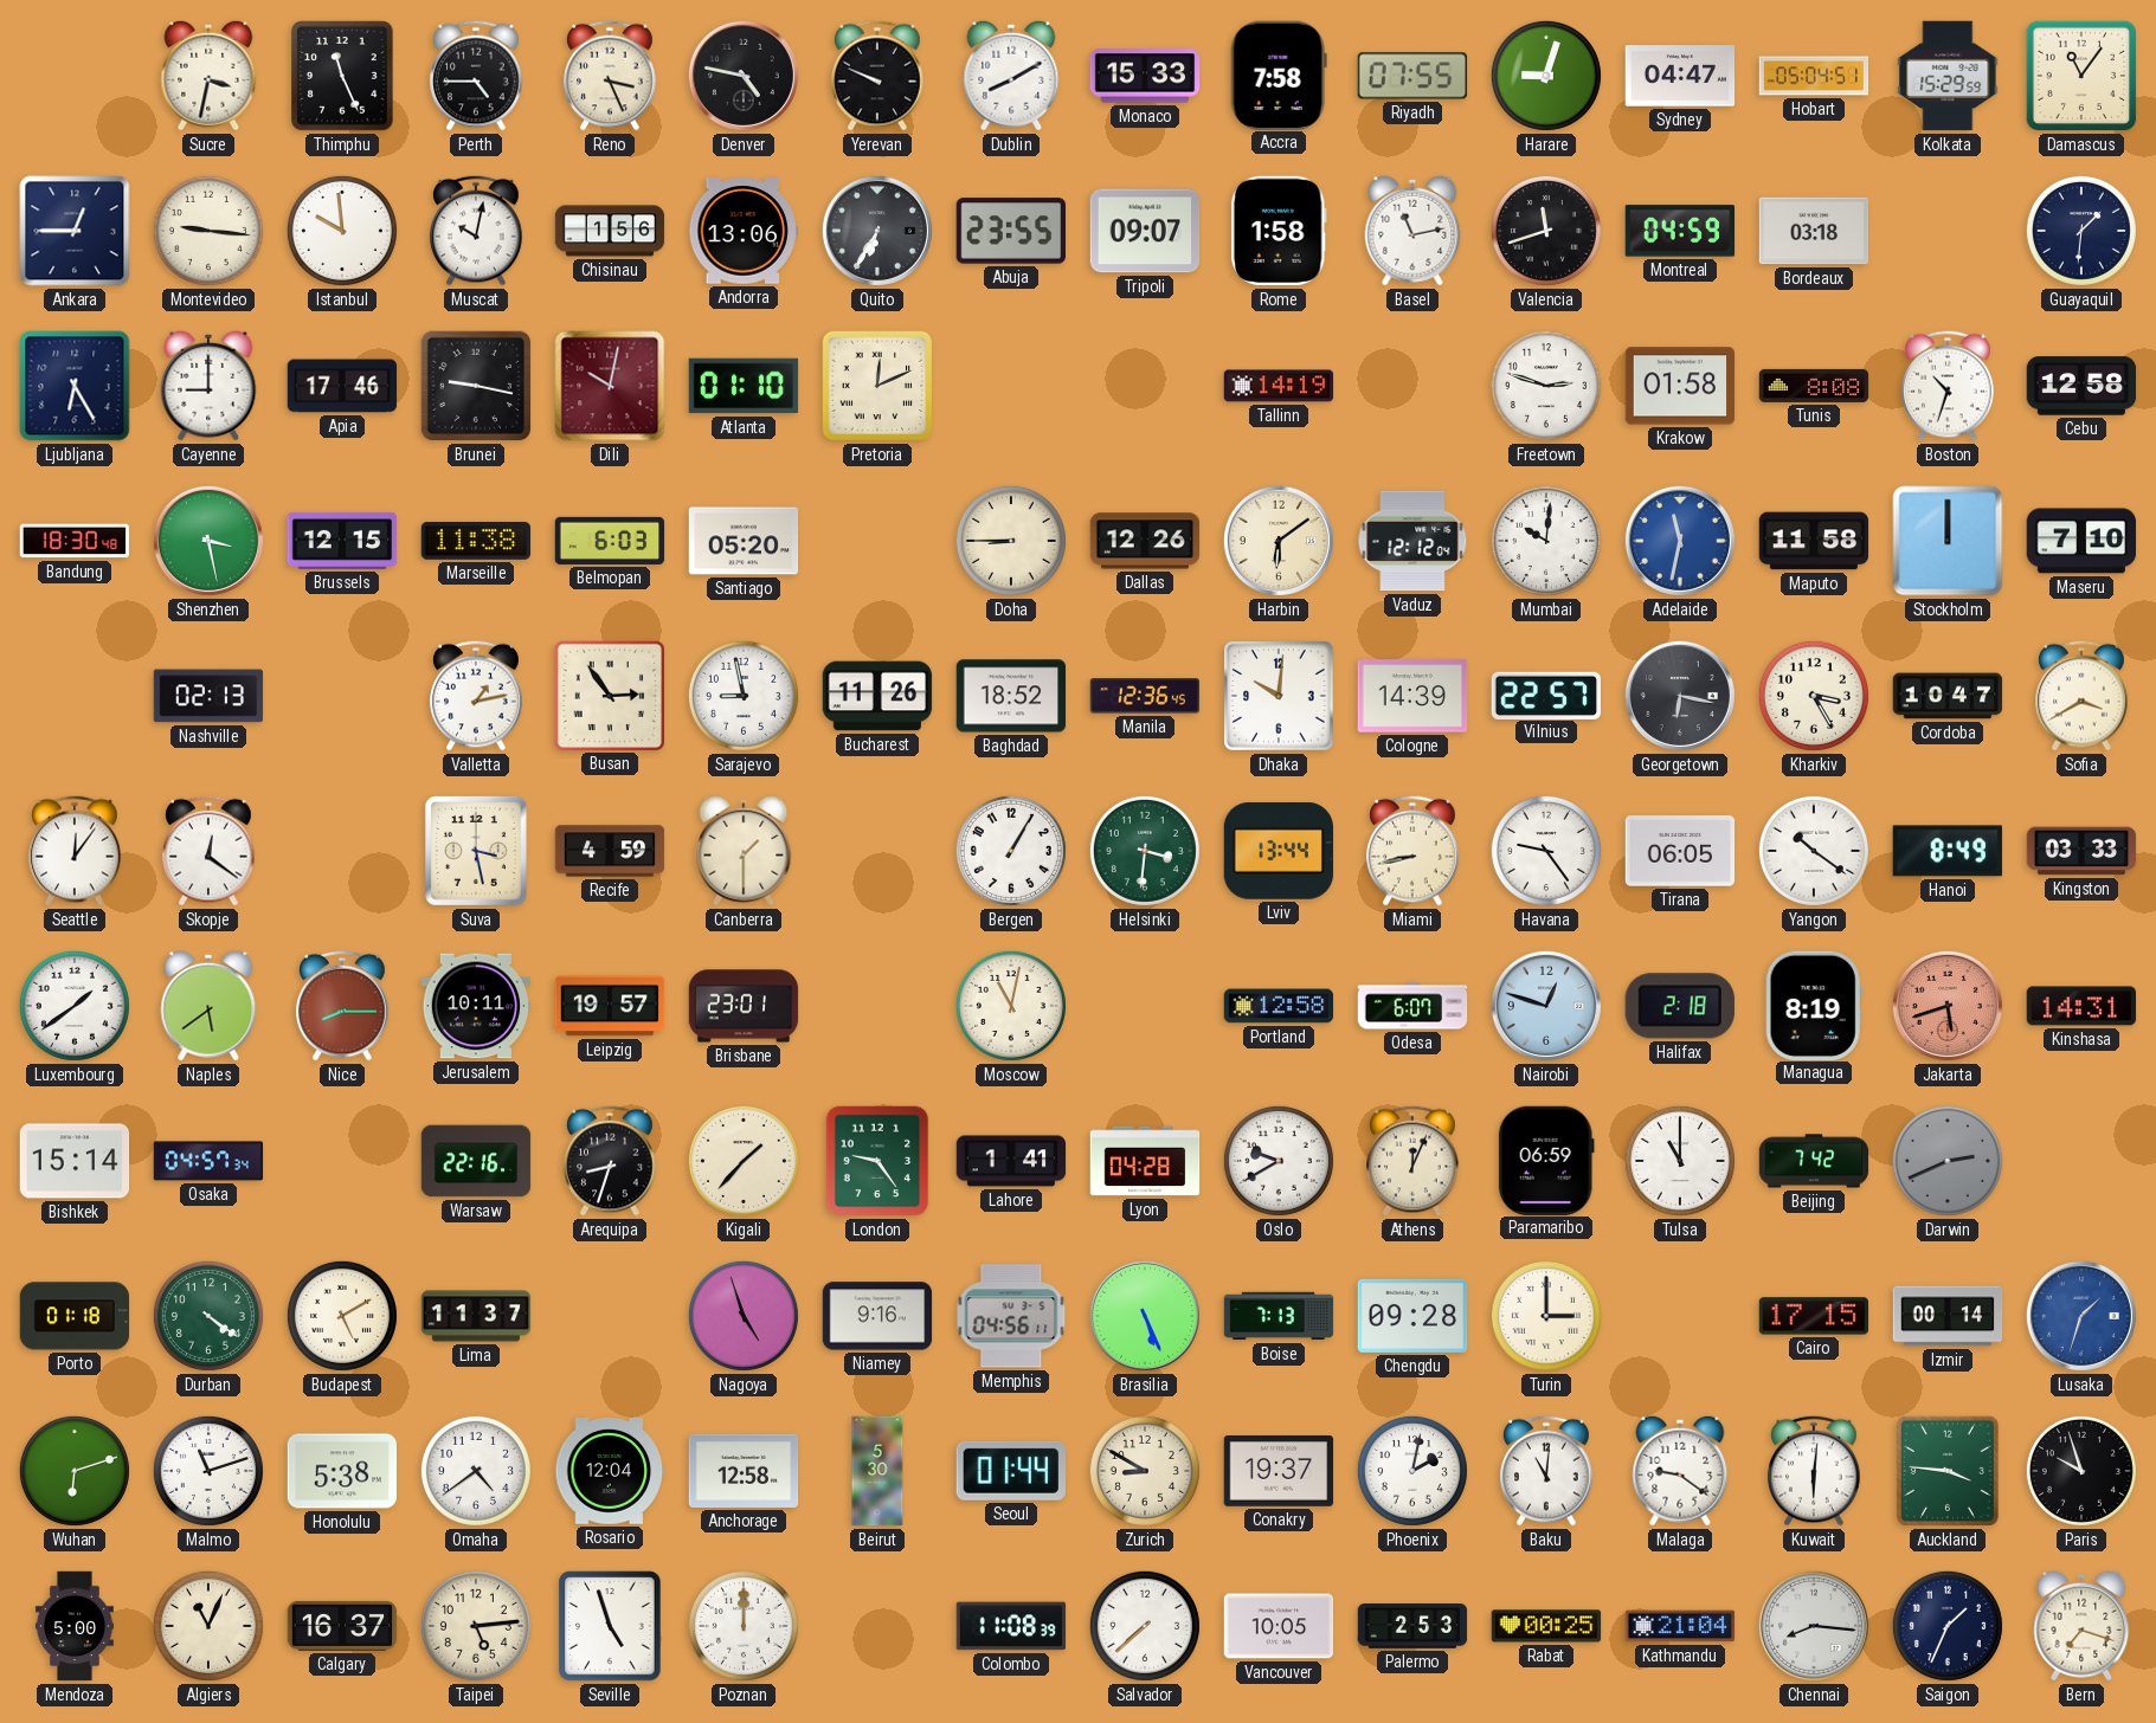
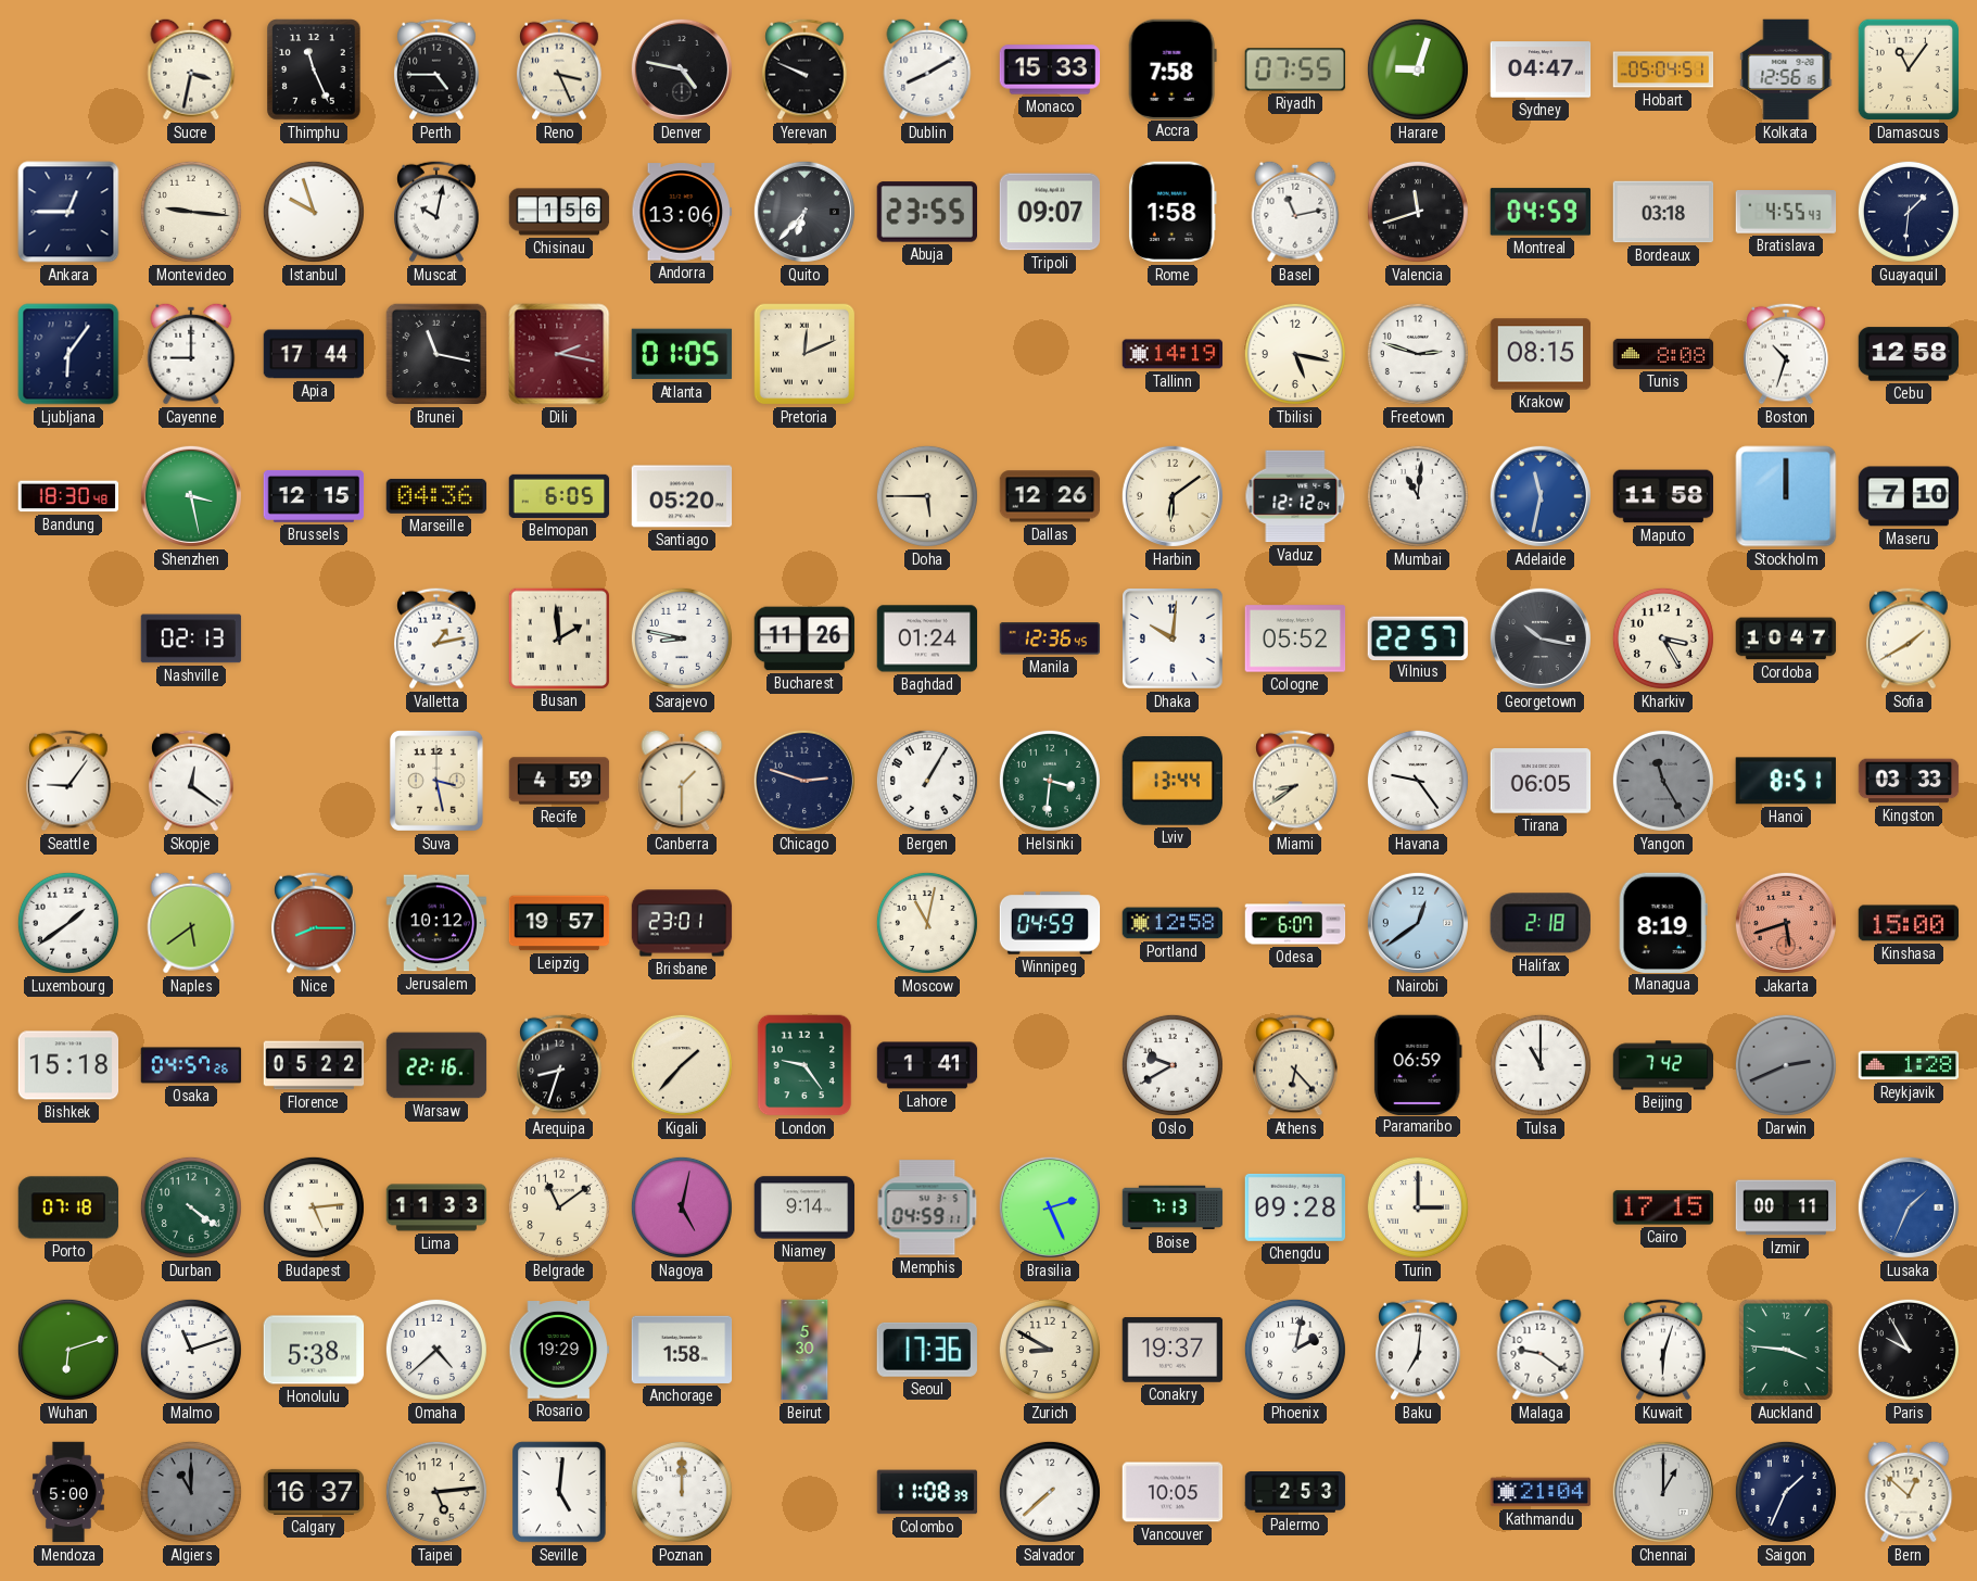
Kolkata: 15:29 -> 12:56 (1786, 69)
Istanbul: 9:59 -> 9:57 (314, 212)
Quito: 6:35 -> 6:37 (804, 212)
Bratislava: none -> 4:55 (1786, 212)
Ljubljana: 6:25 -> 6:06 (68, 354)
Apia: 17:46 -> 17:44 (314, 354)
Brunei: 9:17 -> 11:17 (436, 354)
Dili: 10:02 -> 2:17 (559, 354)
Atlanta: 01:10 -> 01:05 (682, 354)
Tbilisi: none -> 5:17 (1295, 354)
Krakow: 01:58 -> 08:15 (1541, 354)
Marseille: 11:38 -> 04:36 (436, 496)
Belmopan: 6:03 -> 6:05 (559, 496)
Doha: 8:45 -> 5:45 (927, 496)
Mumbai: 10:01 -> 11:01 (1418, 496)
Busan: 2:54 -> 1:59 (558, 637)
Sarajevo: 8:58 -> 8:47 (682, 638)
Baghdad: 18:52 -> 01:24 (927, 638)
Cologne: 14:39 -> 05:52 (1295, 638)
Georgetown: 6:17 -> 10:17 (1541, 638)
Sofia: 3:40 -> 1:40 (1909, 638)
Seattle: 12:06 -> 9:06 (68, 781)
Chicago: none -> 2:48 (804, 781)
Miami: 8:43 -> 8:39 (1295, 781)
Yangon: 10:21 -> 11:25 (1663, 781)
Yangon dial: white -> grey (1663, 781)
Hanoi: 8:49 -> 8:51 (1786, 781)
Jerusalem: 10:11 -> 10:12 (436, 923)
Winnipeg: none -> 04:59 (1050, 923)
Nairobi: 12:48 -> 12:39 (1418, 923)
Kinshasa: 14:31 -> 15:00 (1909, 923)
Bishkek: 15:14 -> 15:18 (68, 1065)
Osaka: 04:57:34 -> 04:57:26 (191, 1065)
Florence: none -> 05:22 (314, 1065)
Lyon: 04:28 -> none (1145, 1161)
Athens: 12:04 -> 6:23 (1295, 1065)
Reykjavik: none -> 1:28 (1909, 1065)
Porto: 01:18 -> 07:18 (68, 1207)
Budapest: 5:10 -> 5:14 (314, 1207)
Lima: 11:37 -> 11:33 (436, 1207)
Belgrade: none -> 11:09 (559, 1207)
Nagoya: 4:57 -> 5:02 (682, 1207)
Niamey: 9:16 -> 9:14 (804, 1207)
Memphis: 04:56 -> 04:59 (927, 1207)
Brasilia: 5:26 -> 2:26 (1050, 1207)
Izmir: 00:14 -> 00:11 (1786, 1207)
Lusaka: 1:33 -> 1:34 (1909, 1207)
Omaha: 4:39 -> 4:38 (436, 1350)
Rosario: 12:04 -> 19:29 (559, 1351)
Anchorage: 12:58 -> 1:58 (682, 1350)
Seoul: 01:44 -> 17:36 (927, 1350)
Baku: 11:01 -> 7:01 (1418, 1350)
Kuwait: 6:01 -> 6:03 (1663, 1350)
Paris: 9:57 -> 9:55 (1909, 1350)
Algiers: 11:04 -> 11:00 (191, 1492)
Algiers dial: cream -> grey (191, 1492)
Seville: 4:57 -> 5:01 (559, 1492)
Rabat: 00:25 -> none (1546, 1626)
Chennai: 8:16 -> 1:00 (1663, 1492)
Bern: 7:18 -> 12:52 (1909, 1492)
